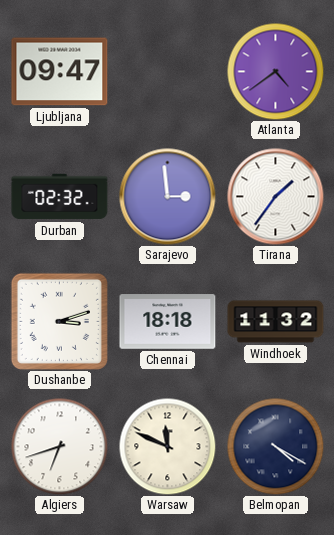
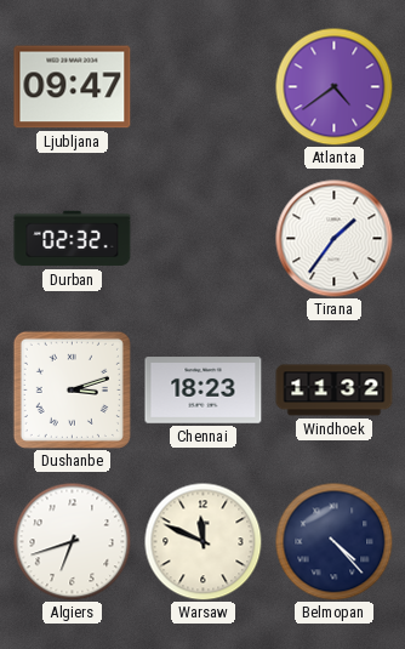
Sarajevo: 2:59 -> none (168, 197)
Chennai: 18:18 -> 18:23 (204, 391)
Belmopan: 4:20 -> 4:23 (333, 541)
